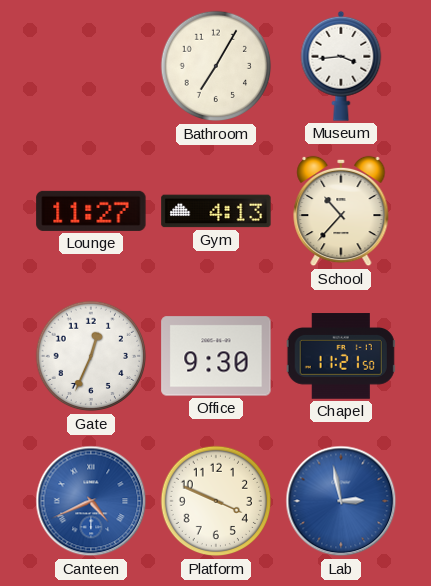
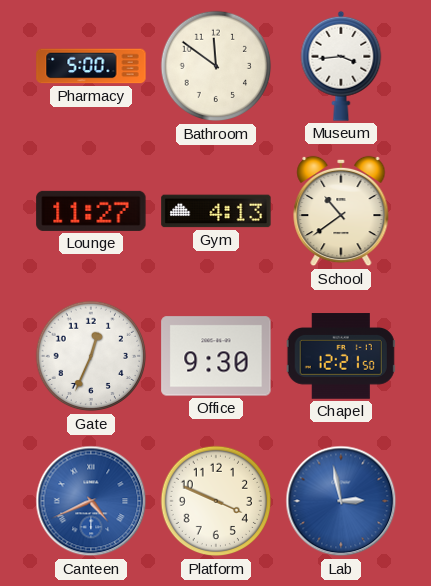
Pharmacy: none -> 5:00 (91, 66)
Bathroom: 7:05 -> 11:51 (216, 66)
School: 10:37 -> 10:39 (341, 211)
Chapel: 11:21 -> 12:21 (341, 356)
